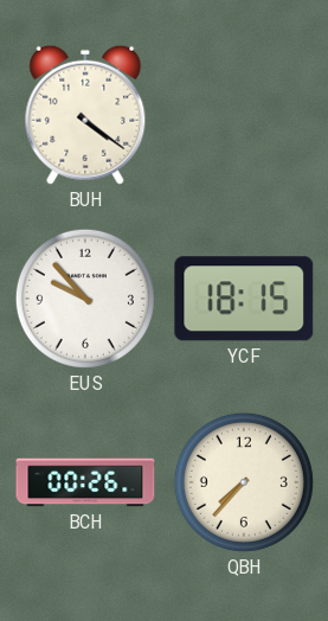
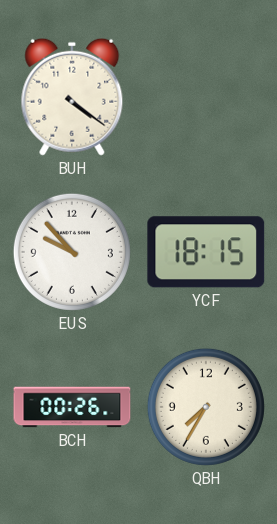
QBH: 7:37 -> 7:35 (206, 407)
